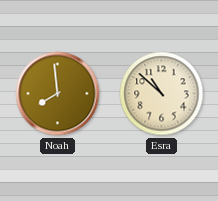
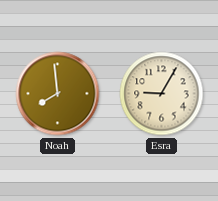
Esra: 10:52 -> 9:05 (162, 94)
